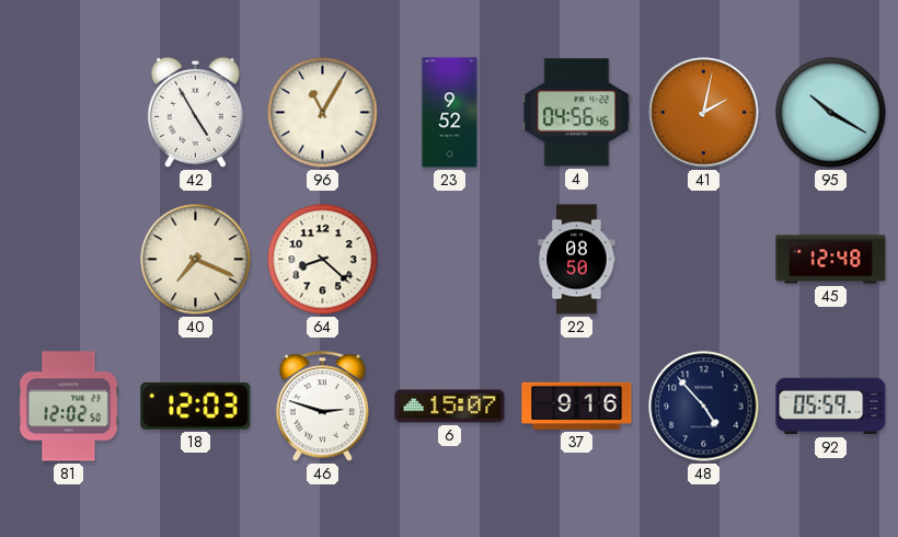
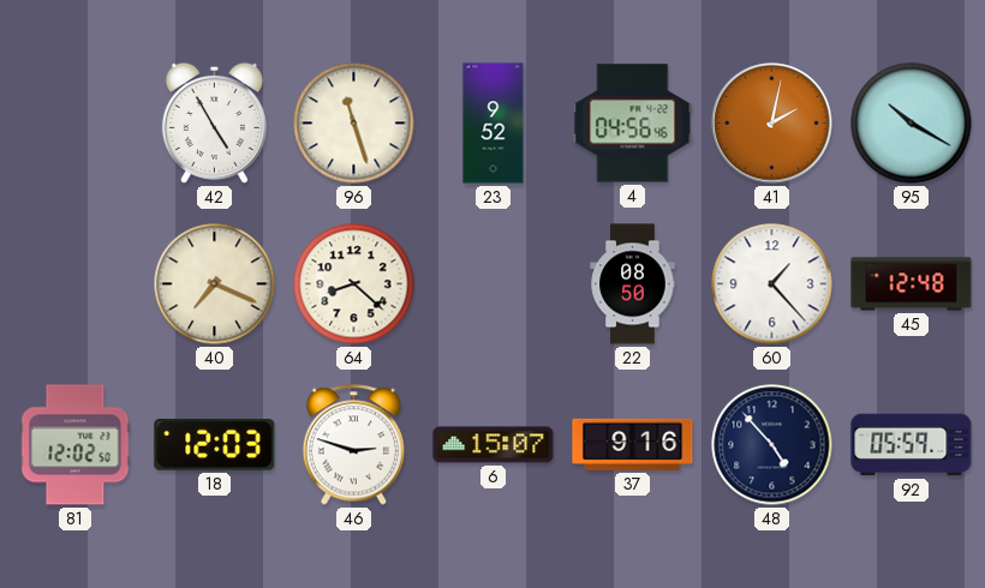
96: 11:05 -> 11:27 (354, 124)
60: none -> 1:23 (772, 284)
